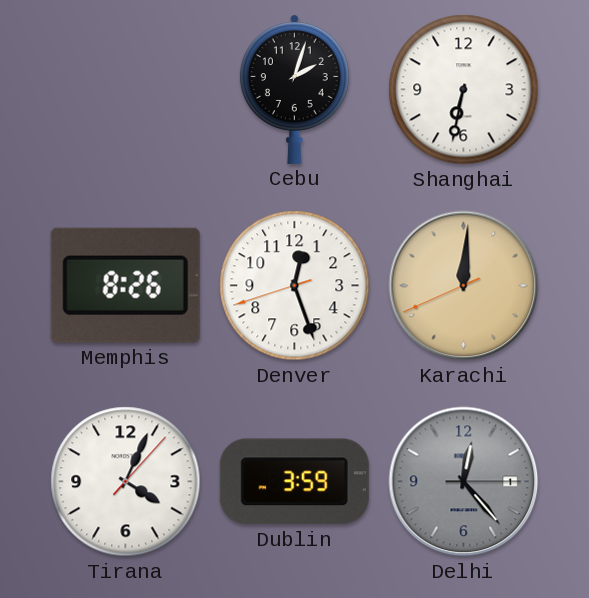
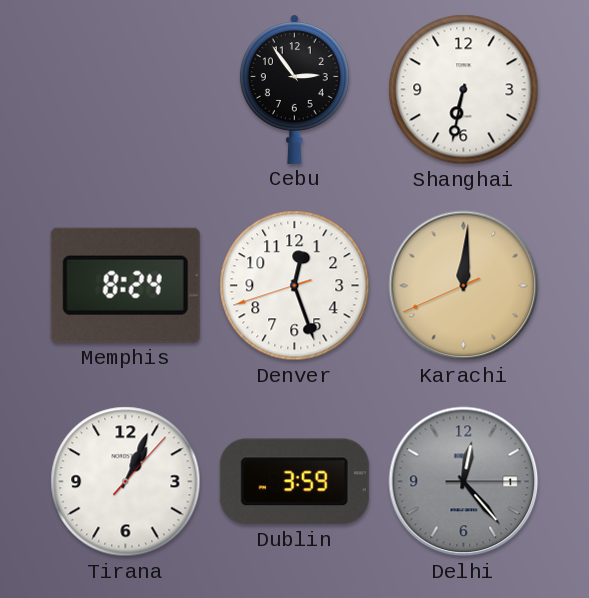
Cebu: 2:03 -> 2:54 (294, 89)
Memphis: 8:26 -> 8:24 (125, 285)
Tirana: 4:04 -> 1:04 (126, 482)
